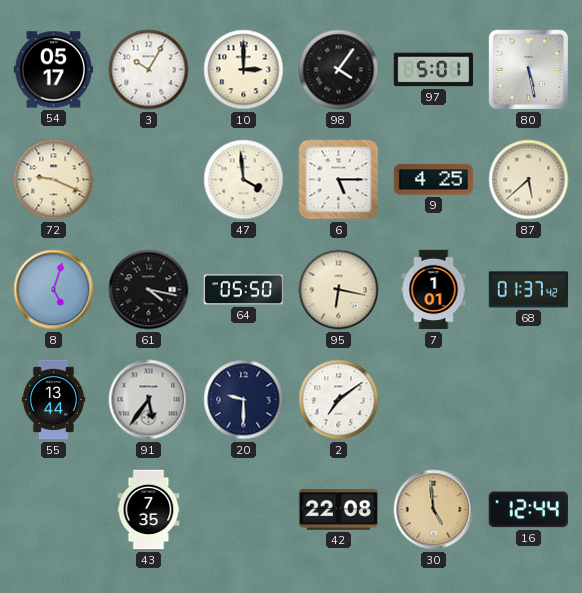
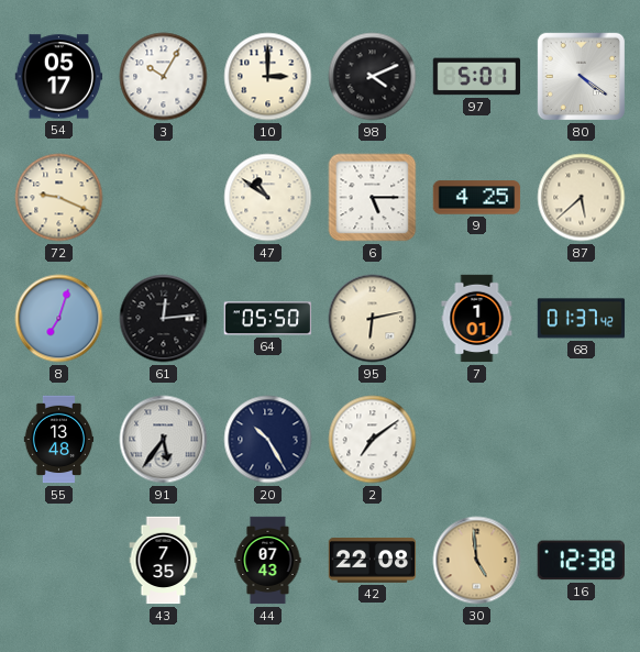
98: 4:06 -> 4:11 (373, 77)
80: 5:28 -> 4:21 (582, 77)
47: 3:59 -> 10:51 (268, 198)
8: 5:03 -> 7:03 (59, 319)
61: 4:17 -> 12:14 (164, 319)
95: 6:17 -> 6:13 (373, 319)
55: 13:44 -> 13:48 (59, 440)
20: 9:30 -> 10:25 (268, 440)
44: none -> 07:43 (268, 561)
16: 12:44 -> 12:38 (581, 561)
